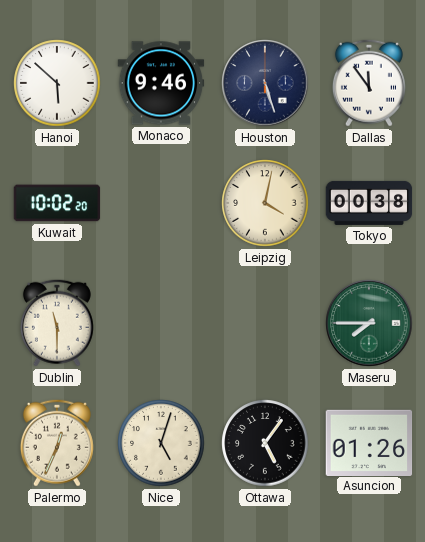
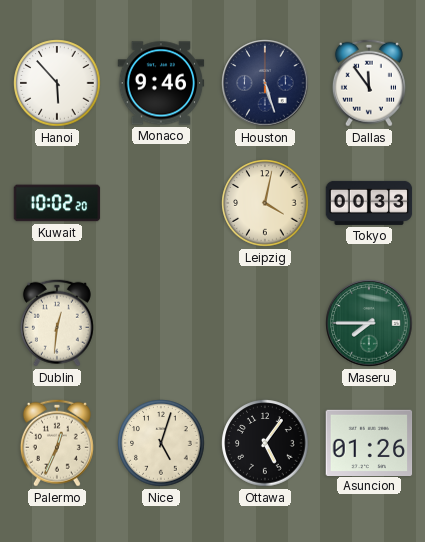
Hanoi: 5:52 -> 5:53 (57, 83)
Tokyo: 00:38 -> 00:33 (369, 203)
Dublin: 11:30 -> 12:31 (57, 323)
